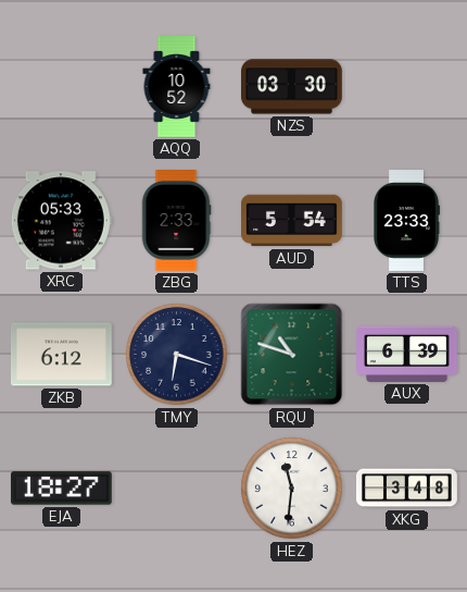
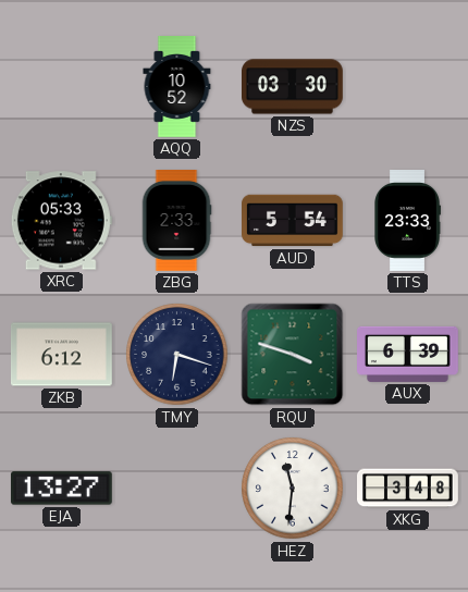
RQU: 10:48 -> 3:48 (293, 355)
EJA: 18:27 -> 13:27 (61, 489)
